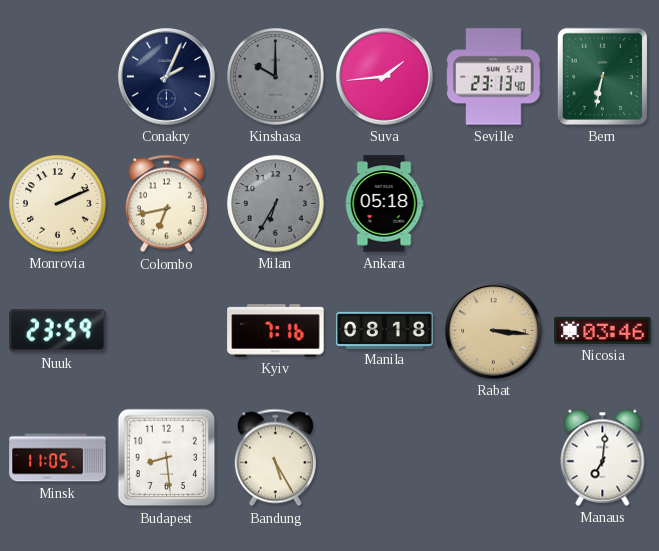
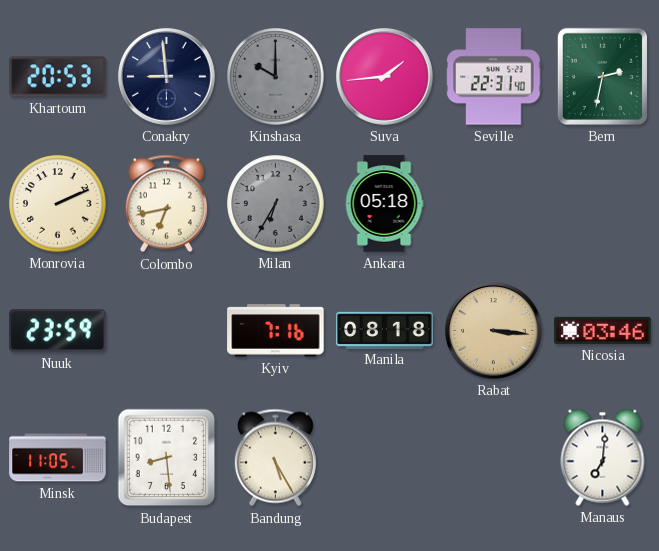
Khartoum: none -> 20:53 (58, 77)
Conakry: 2:04 -> 8:59 (167, 77)
Seville: 23:13 -> 22:31 (494, 77)
Bern: 6:32 -> 2:32 (602, 76)
